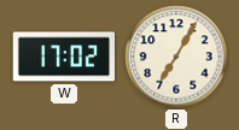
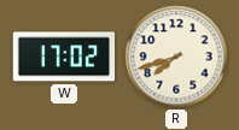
R: 7:05 -> 7:42 (176, 57)
